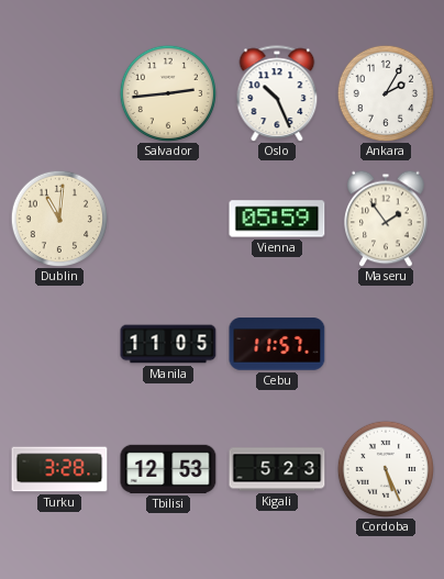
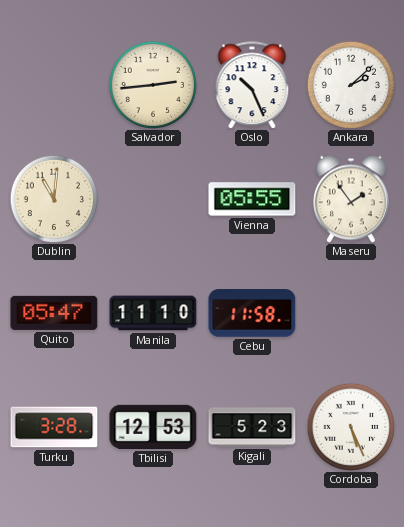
Ankara: 2:05 -> 2:08 (350, 84)
Vienna: 05:59 -> 05:55 (252, 199)
Quito: none -> 05:47 (54, 313)
Manila: 11:05 -> 11:10 (153, 313)
Cebu: 11:57 -> 11:58 (252, 313)
